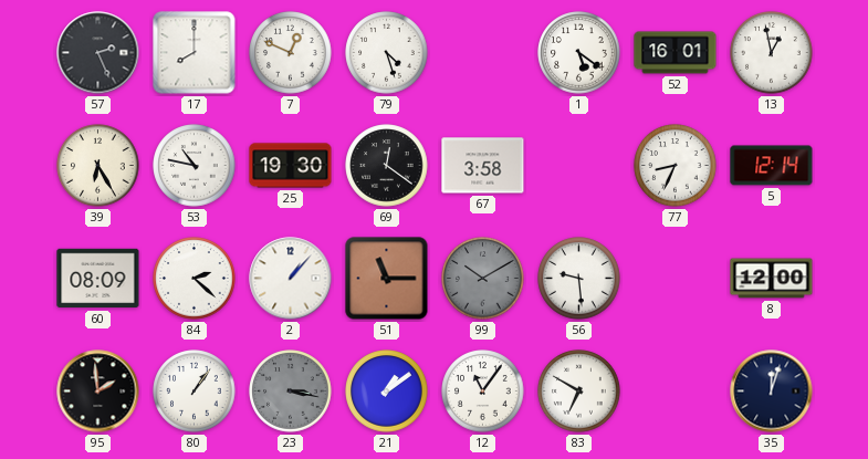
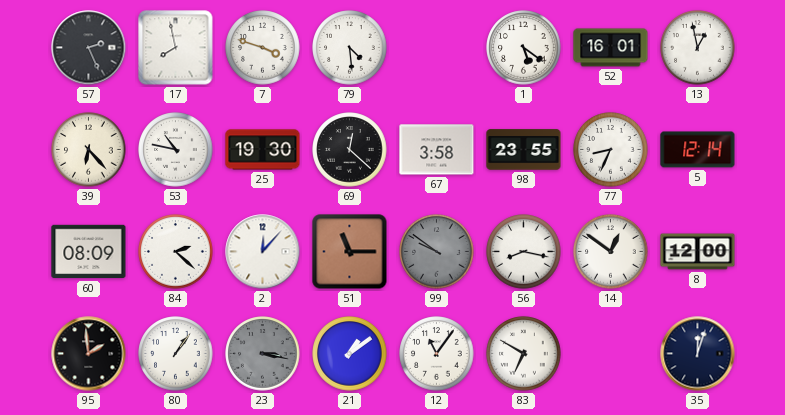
17: 8:00 -> 7:58 (176, 48)
7: 12:49 -> 3:48 (263, 48)
79: 4:27 -> 4:29 (350, 48)
39: 6:25 -> 6:23 (89, 150)
69: 12:21 -> 12:22 (350, 150)
98: none -> 23:55 (524, 150)
2: 1:07 -> 12:07 (263, 252)
99: 10:10 -> 9:51 (437, 252)
56: 9:29 -> 8:17 (524, 252)
14: none -> 12:51 (611, 252)
